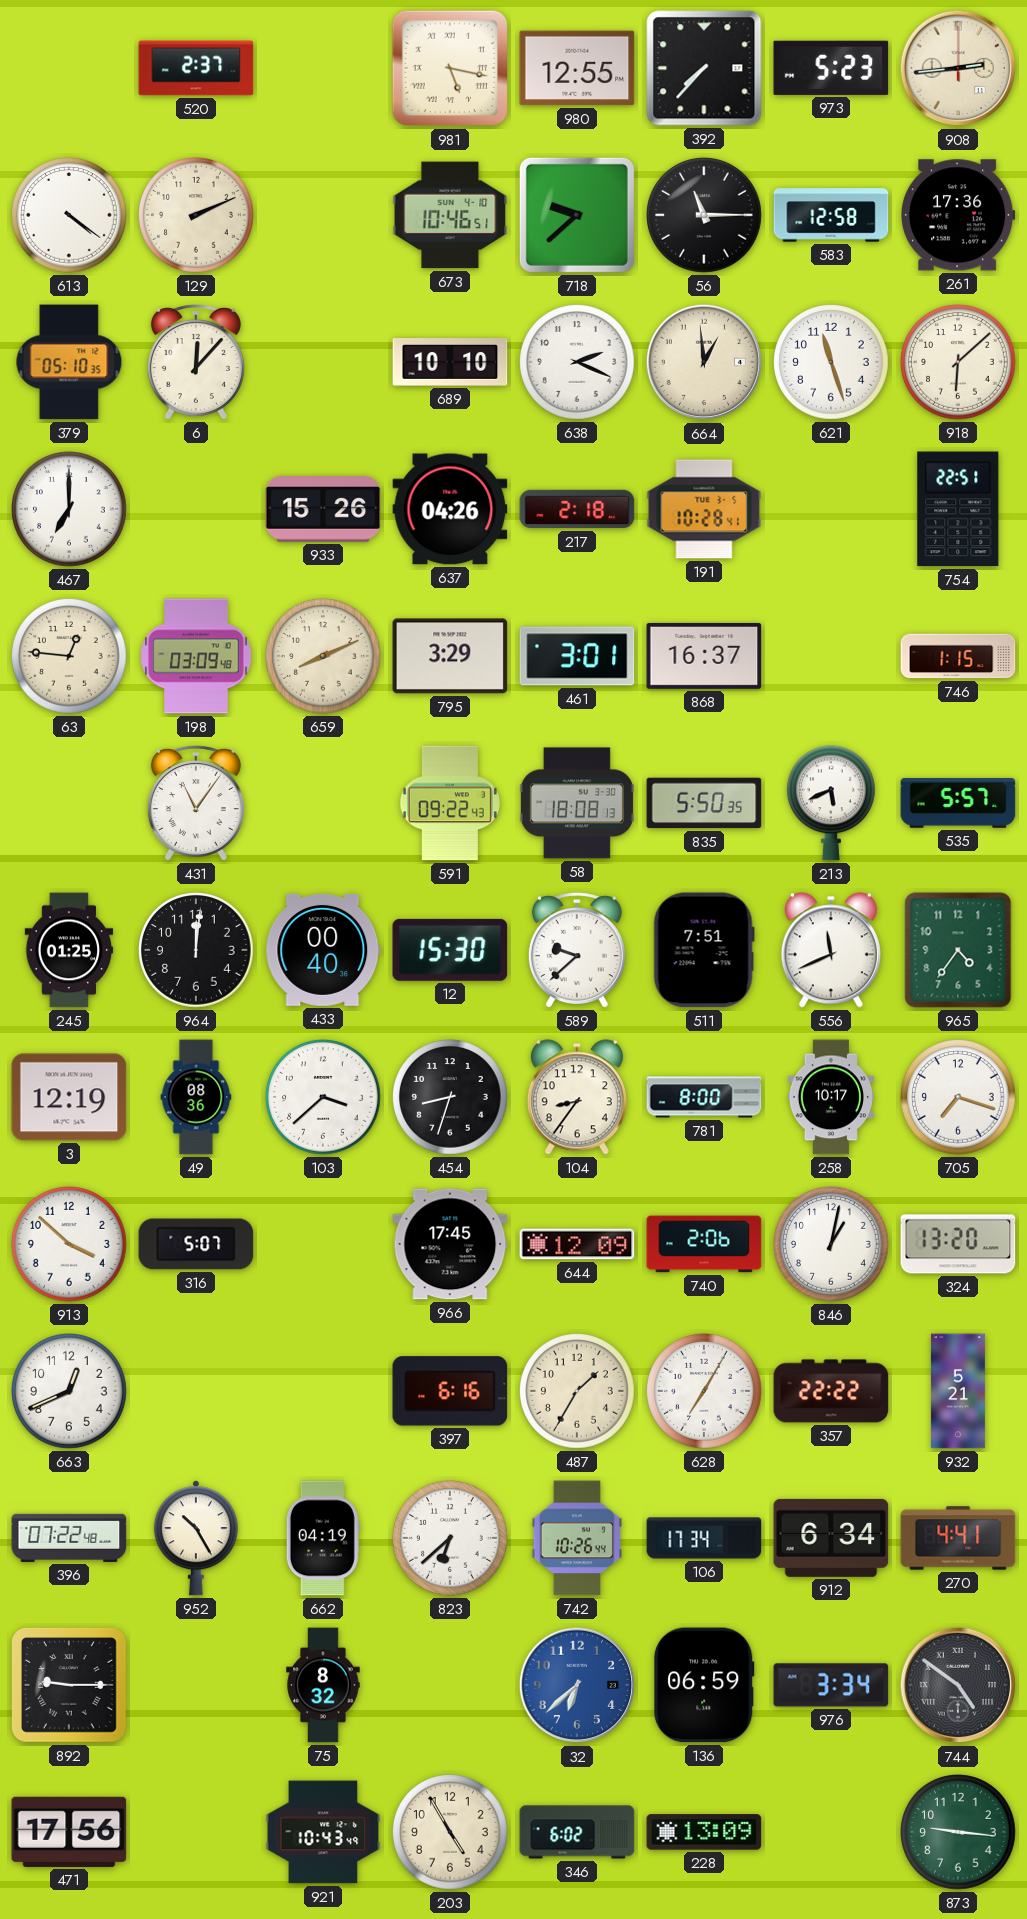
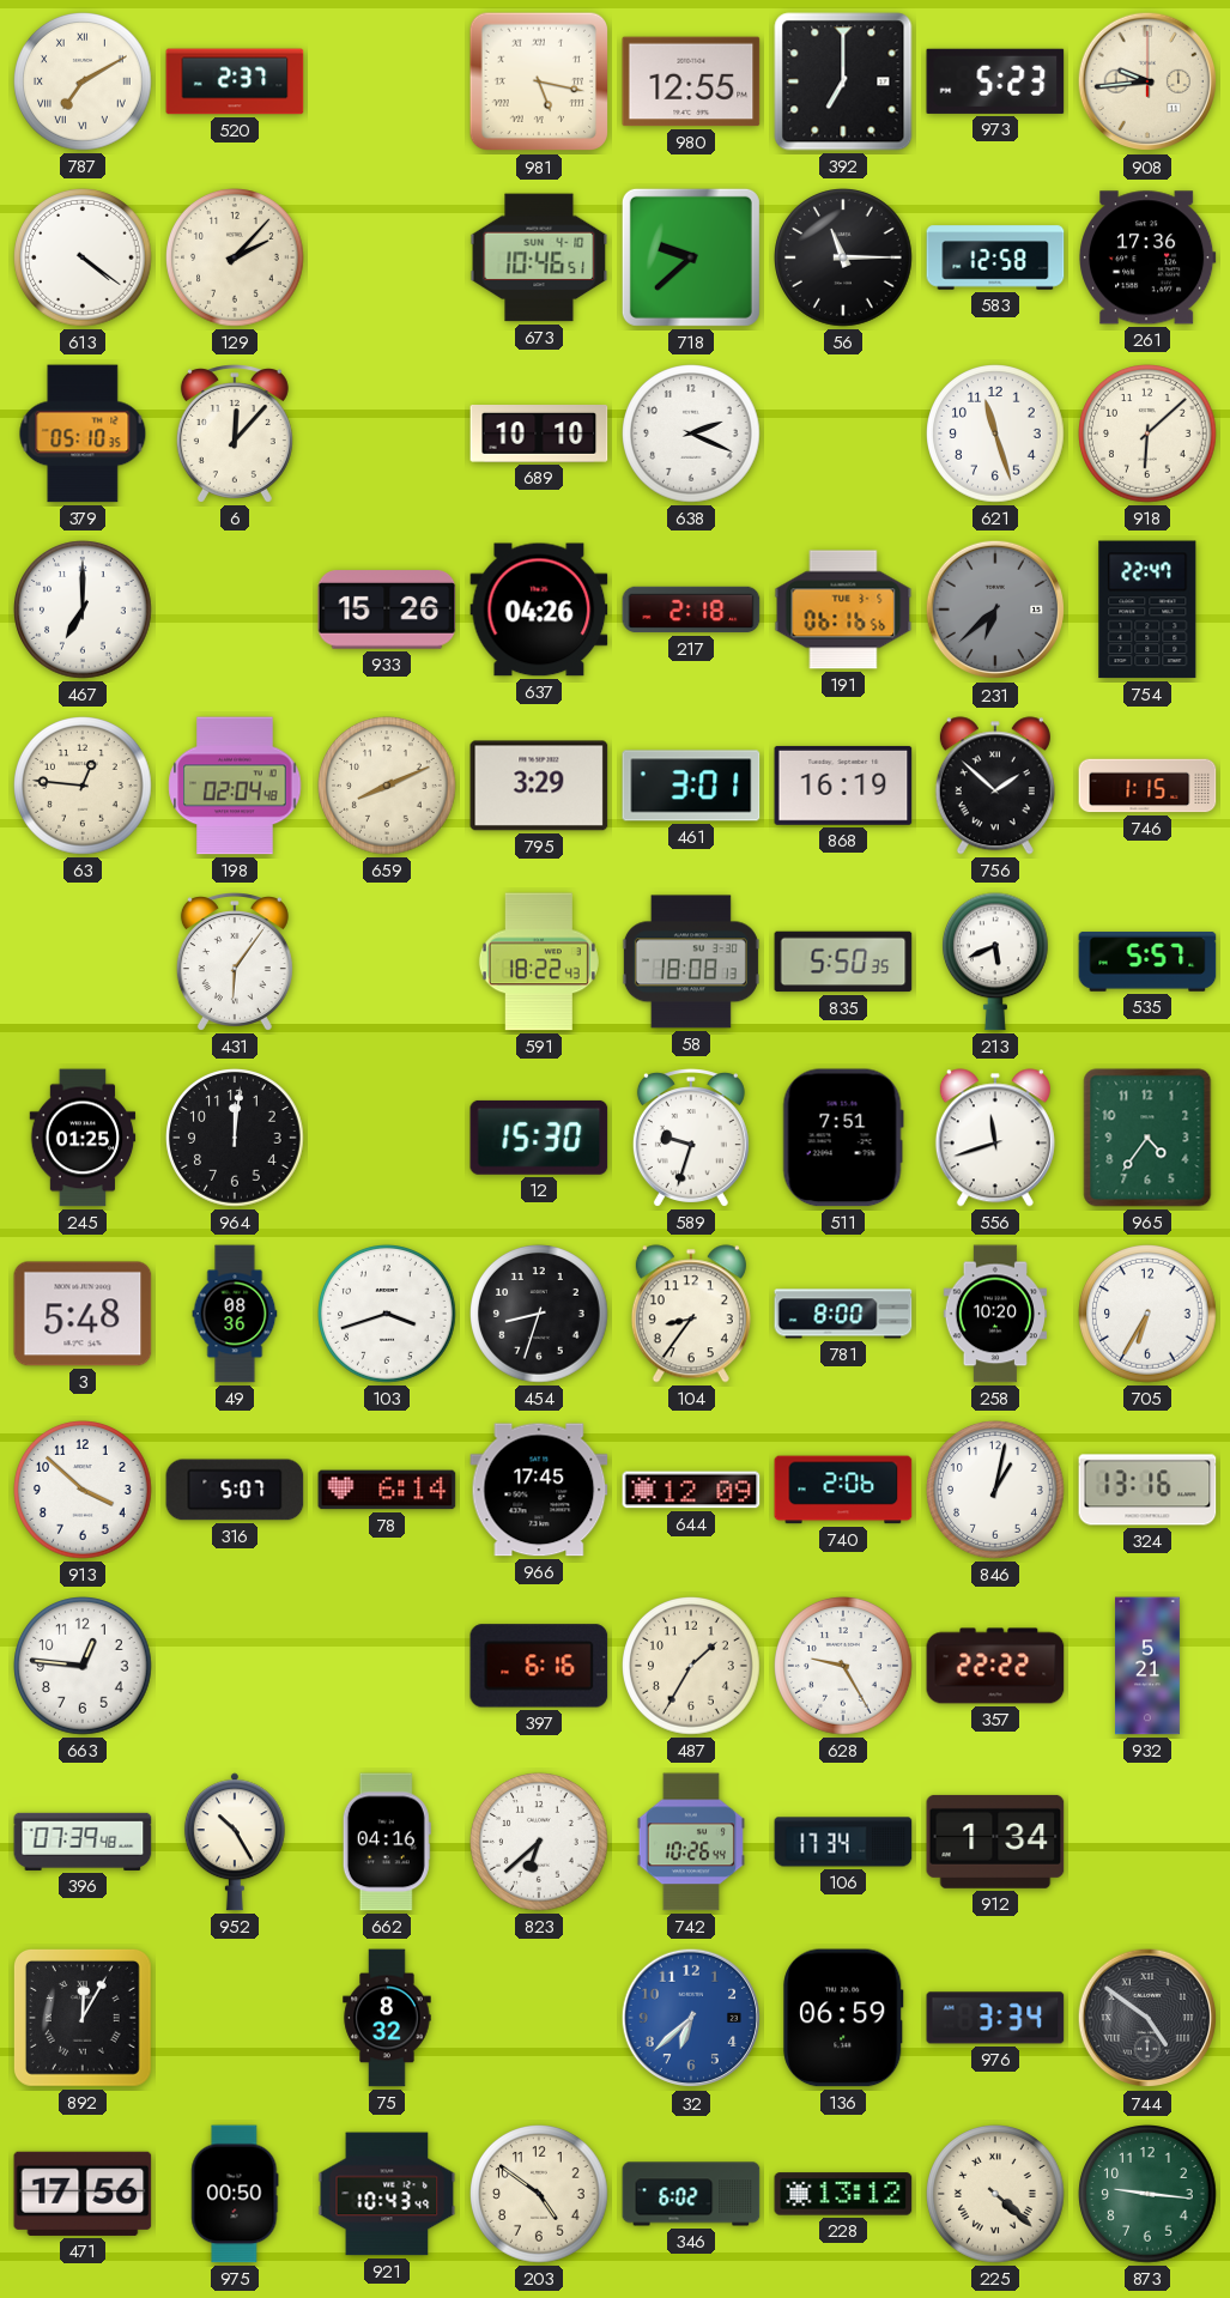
787: none -> 7:10 (83, 81)
392: 7:37 -> 7:00 (843, 81)
908: 2:44 -> 9:44 (1147, 81)
129: 2:11 -> 2:07 (235, 257)
664: 12:59 -> none (704, 362)
191: 10:28 -> 06:16 (843, 610)
231: none -> 6:38 (995, 610)
754: 22:51 -> 22:47 (1147, 610)
198: 03:09 -> 02:04 (235, 786)
868: 16:37 -> 16:19 (843, 786)
756: none -> 1:52 (995, 786)
431: 11:06 -> 6:06 (235, 962)
591: 09:22 -> 18:22 (539, 962)
433: 00:40 -> none (323, 950)
589: 9:38 -> 9:33 (691, 1138)
556: 11:41 -> 11:42 (995, 1138)
3: 12:19 -> 5:48 (83, 1314)
103: 3:38 -> 3:42 (387, 1314)
258: 10:17 -> 10:20 (994, 1314)
705: 7:18 -> 6:35 (1147, 1314)
78: none -> 6:14 (387, 1490)
324: 13:20 -> 13:16 (1147, 1490)
663: 12:41 -> 12:46 (83, 1666)
628: 7:05 -> 9:25 (843, 1666)
396: 07:22 -> 07:39 (83, 1842)
662: 04:19 -> 04:16 (387, 1842)
912: 6:34 -> 1:34 (995, 1842)
270: 4:41 -> none (958, 1538)
892: 9:15 -> 12:05 (84, 2019)
975: none -> 00:50 (235, 2194)
203: 4:55 -> 4:51 (539, 2194)
228: 13:09 -> 13:12 (843, 2194)
225: none -> 4:22 (995, 2194)
